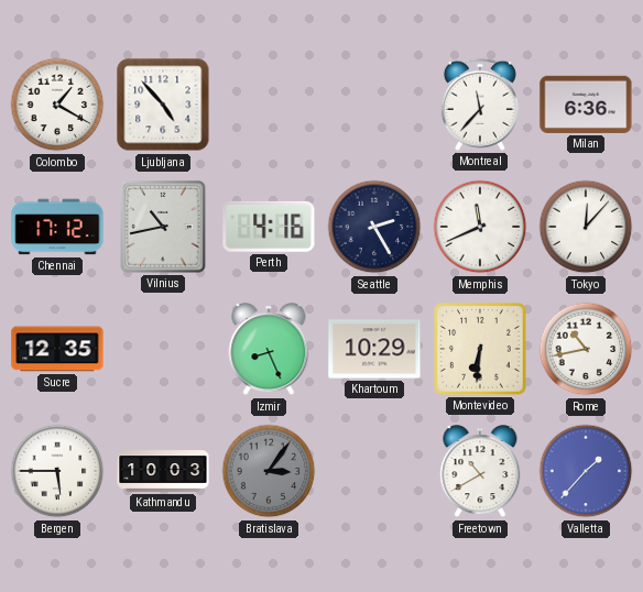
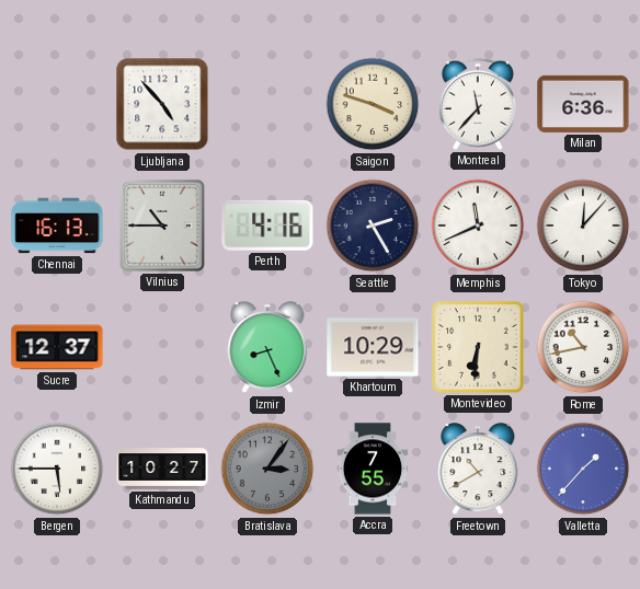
Colombo: 1:20 -> none (57, 105)
Saigon: none -> 3:48 (373, 104)
Chennai: 17:12 -> 16:13 (57, 226)
Vilnius: 10:43 -> 10:45 (162, 226)
Sucre: 12:35 -> 12:37 (57, 347)
Kathmandu: 10:03 -> 10:27 (162, 469)
Accra: none -> 7:55 (373, 469)
